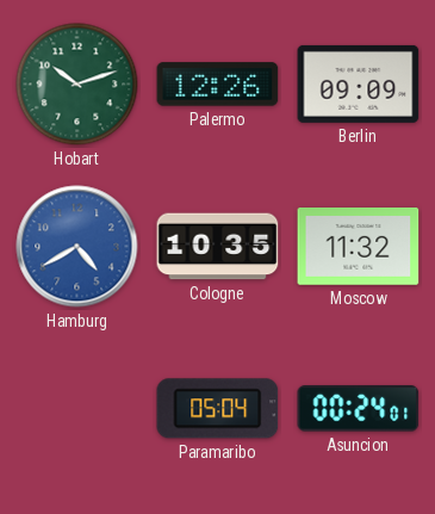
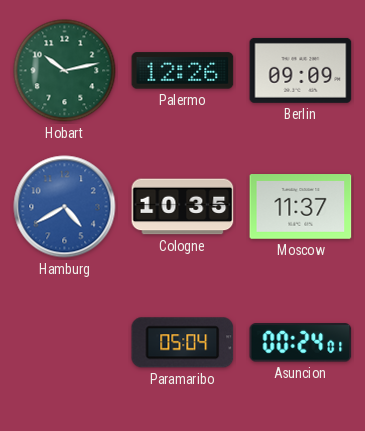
Hobart: 10:12 -> 10:13 (65, 71)
Moscow: 11:32 -> 11:37 (301, 207)
